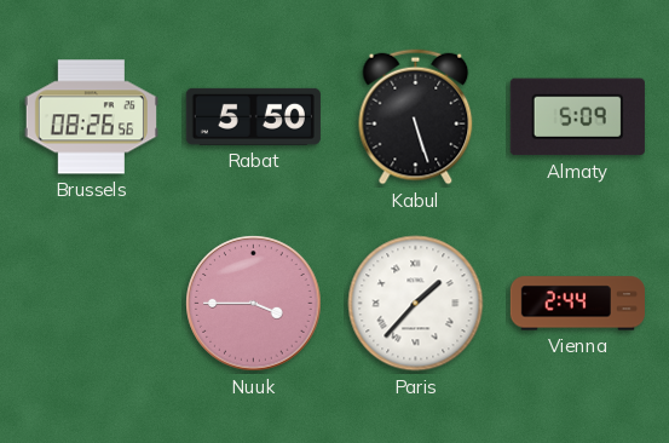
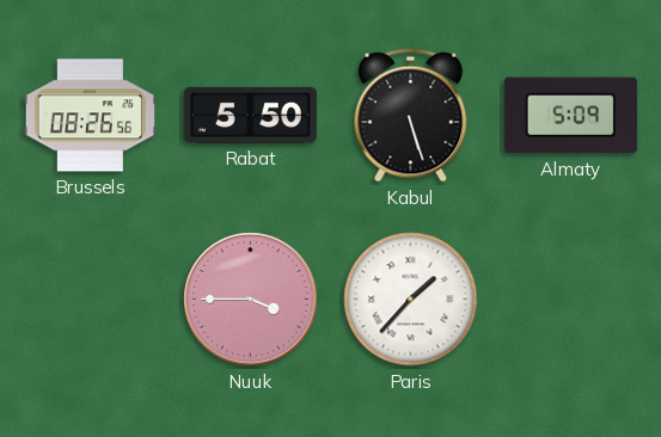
Vienna: 2:44 -> none (577, 304)
